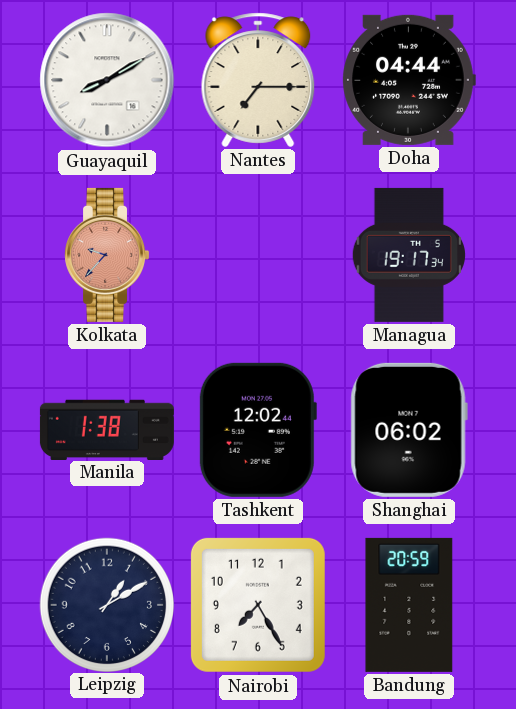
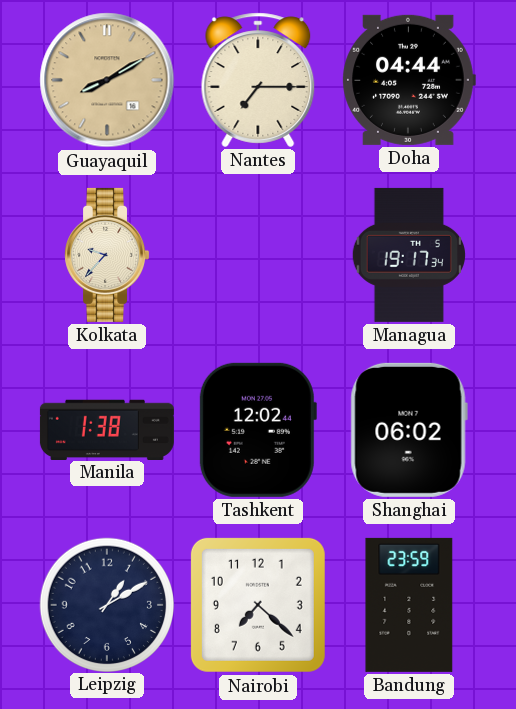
Guayaquil dial: white -> champagne (107, 80)
Kolkata dial: salmon -> cream (107, 255)
Nairobi: 7:25 -> 7:22 (258, 605)
Bandung: 20:59 -> 23:59 (409, 605)
